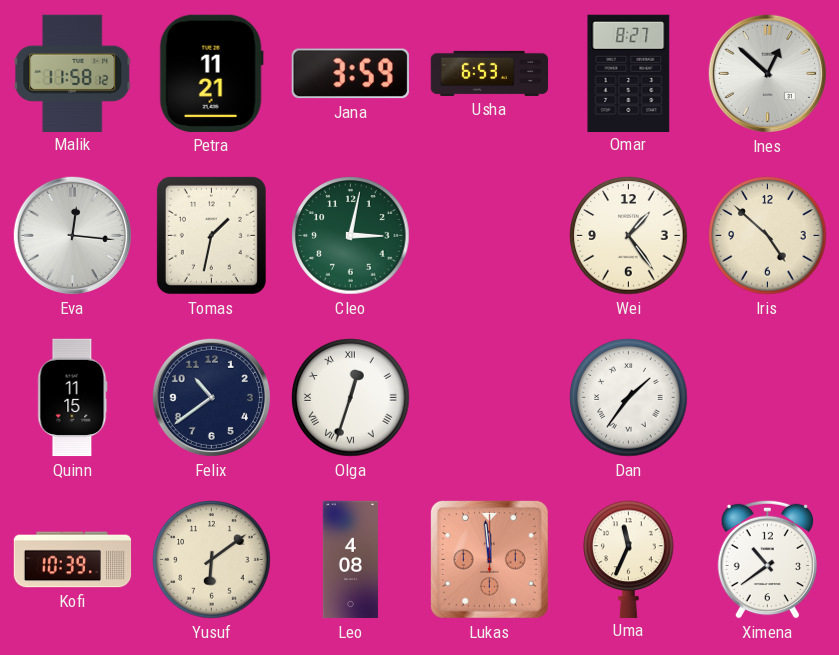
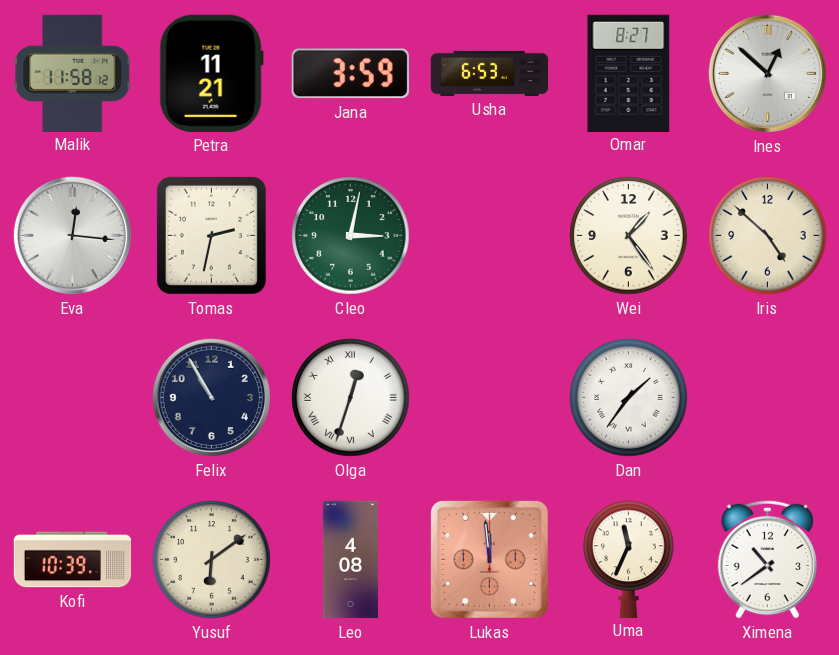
Tomas: 1:32 -> 2:32 (211, 235)
Quinn: 11:15 -> none (73, 398)
Felix: 10:39 -> 10:55 (211, 397)
